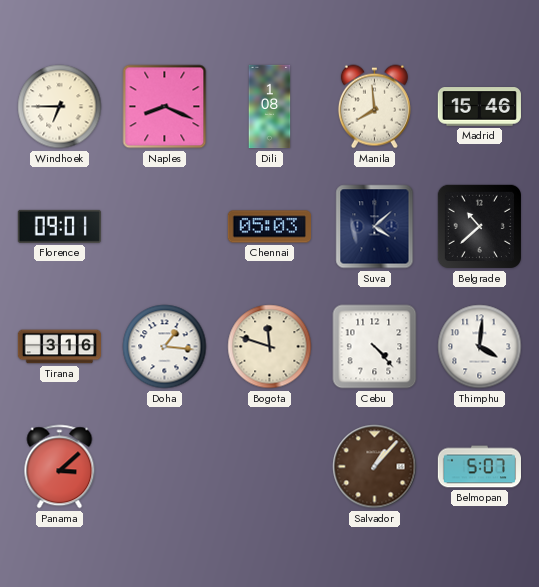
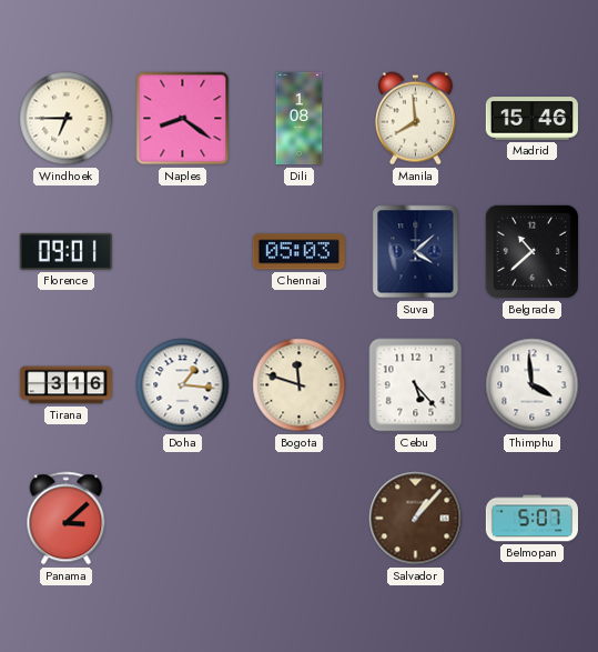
Naples: 8:19 -> 8:21 (183, 119)
Cebu: 4:23 -> 5:23 (416, 385)
Thimphu: 4:01 -> 3:59 (533, 385)
